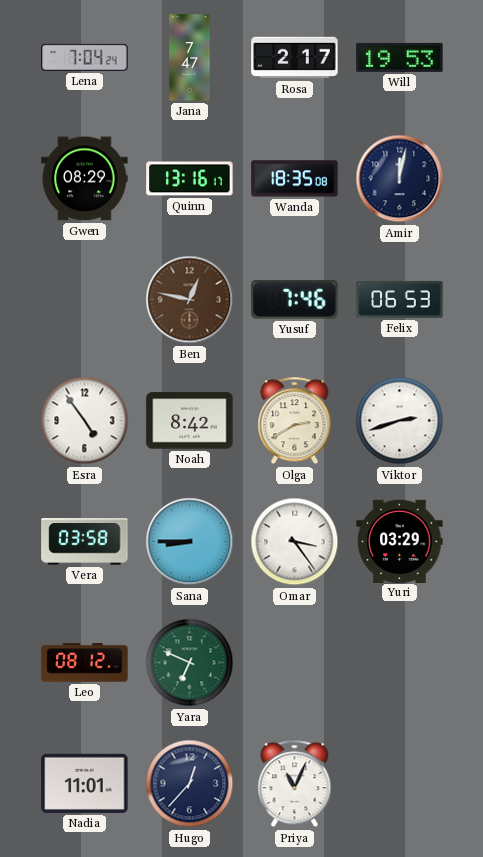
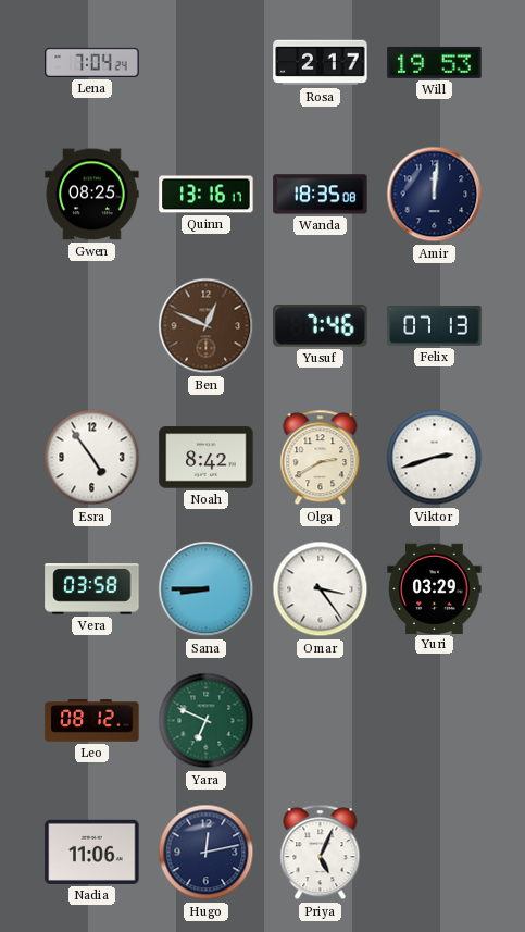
Jana: 7:47 -> none (190, 58)
Gwen: 08:29 -> 08:25 (92, 195)
Amir: 12:02 -> 12:01 (435, 195)
Ben: 12:47 -> 12:49 (207, 326)
Felix: 06:53 -> 07:13 (435, 325)
Nadia: 11:01 -> 11:06 (92, 852)
Hugo: 12:37 -> 12:13 (207, 853)
Priya: 11:04 -> 5:04 (321, 853)
